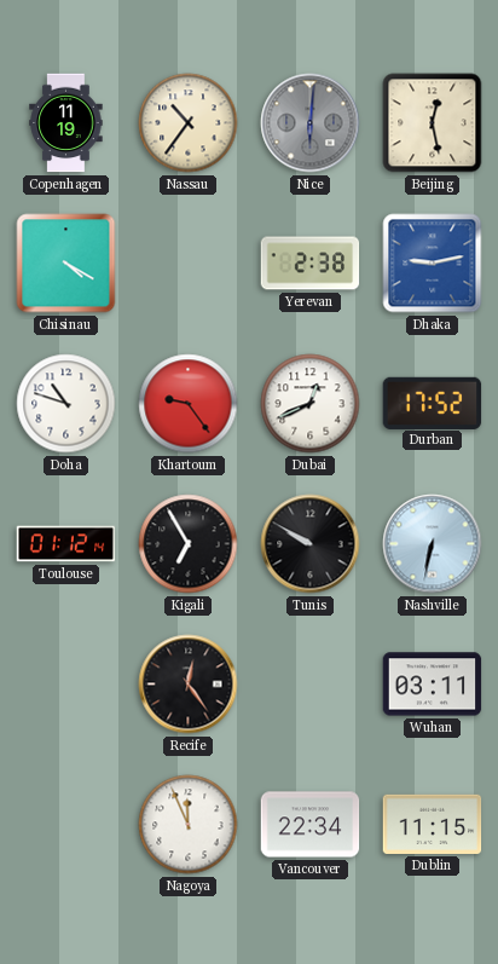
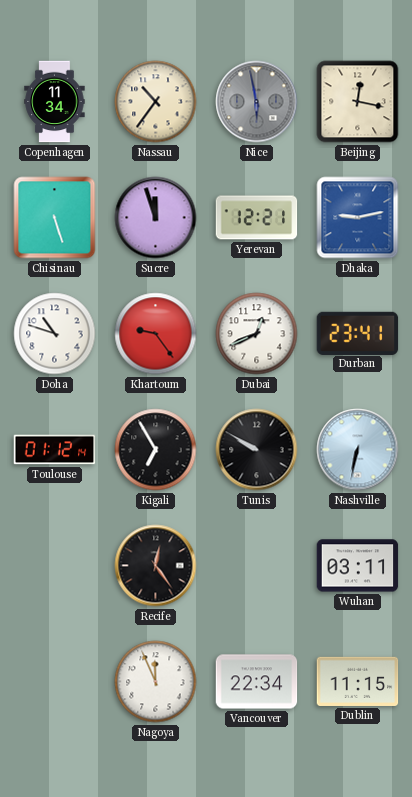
Copenhagen: 11:19 -> 11:34 (55, 102)
Nice: 6:01 -> 5:58 (257, 102)
Beijing: 12:28 -> 12:17 (358, 102)
Chisinau: 4:20 -> 5:27 (55, 218)
Sucre: none -> 11:57 (156, 218)
Yerevan: 2:38 -> 12:21 (257, 218)
Durban: 17:52 -> 23:41 (358, 333)
